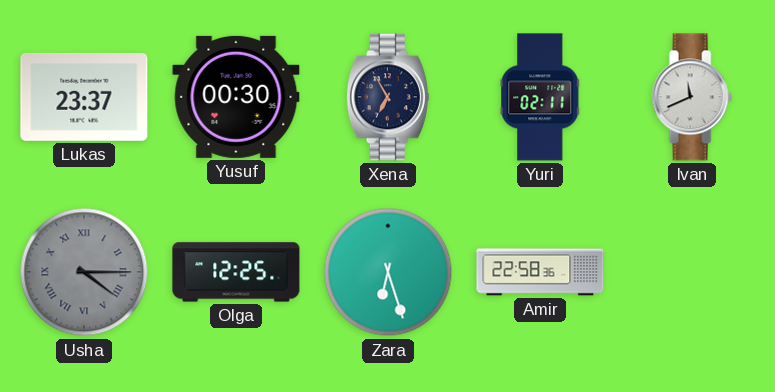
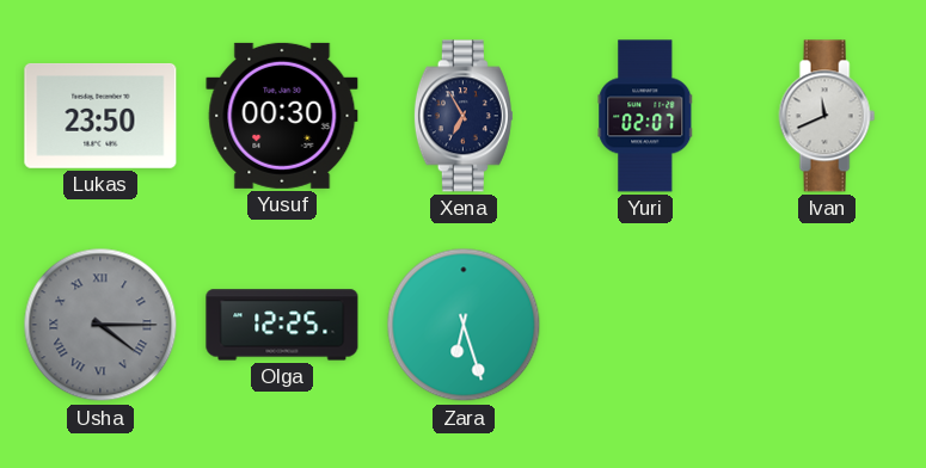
Lukas: 23:37 -> 23:50 (100, 116)
Yuri: 02:11 -> 02:07 (645, 116)
Amir: 22:58 -> none (540, 272)
